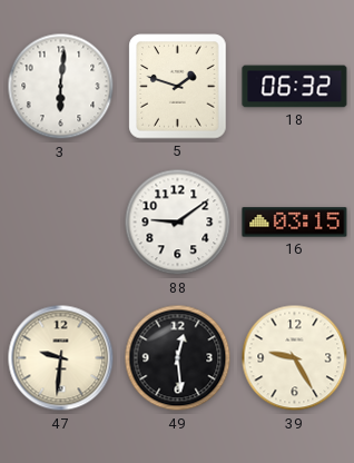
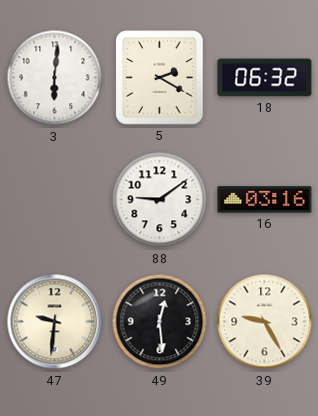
5: 1:48 -> 2:20 (160, 78)
16: 03:15 -> 03:16 (265, 200)
